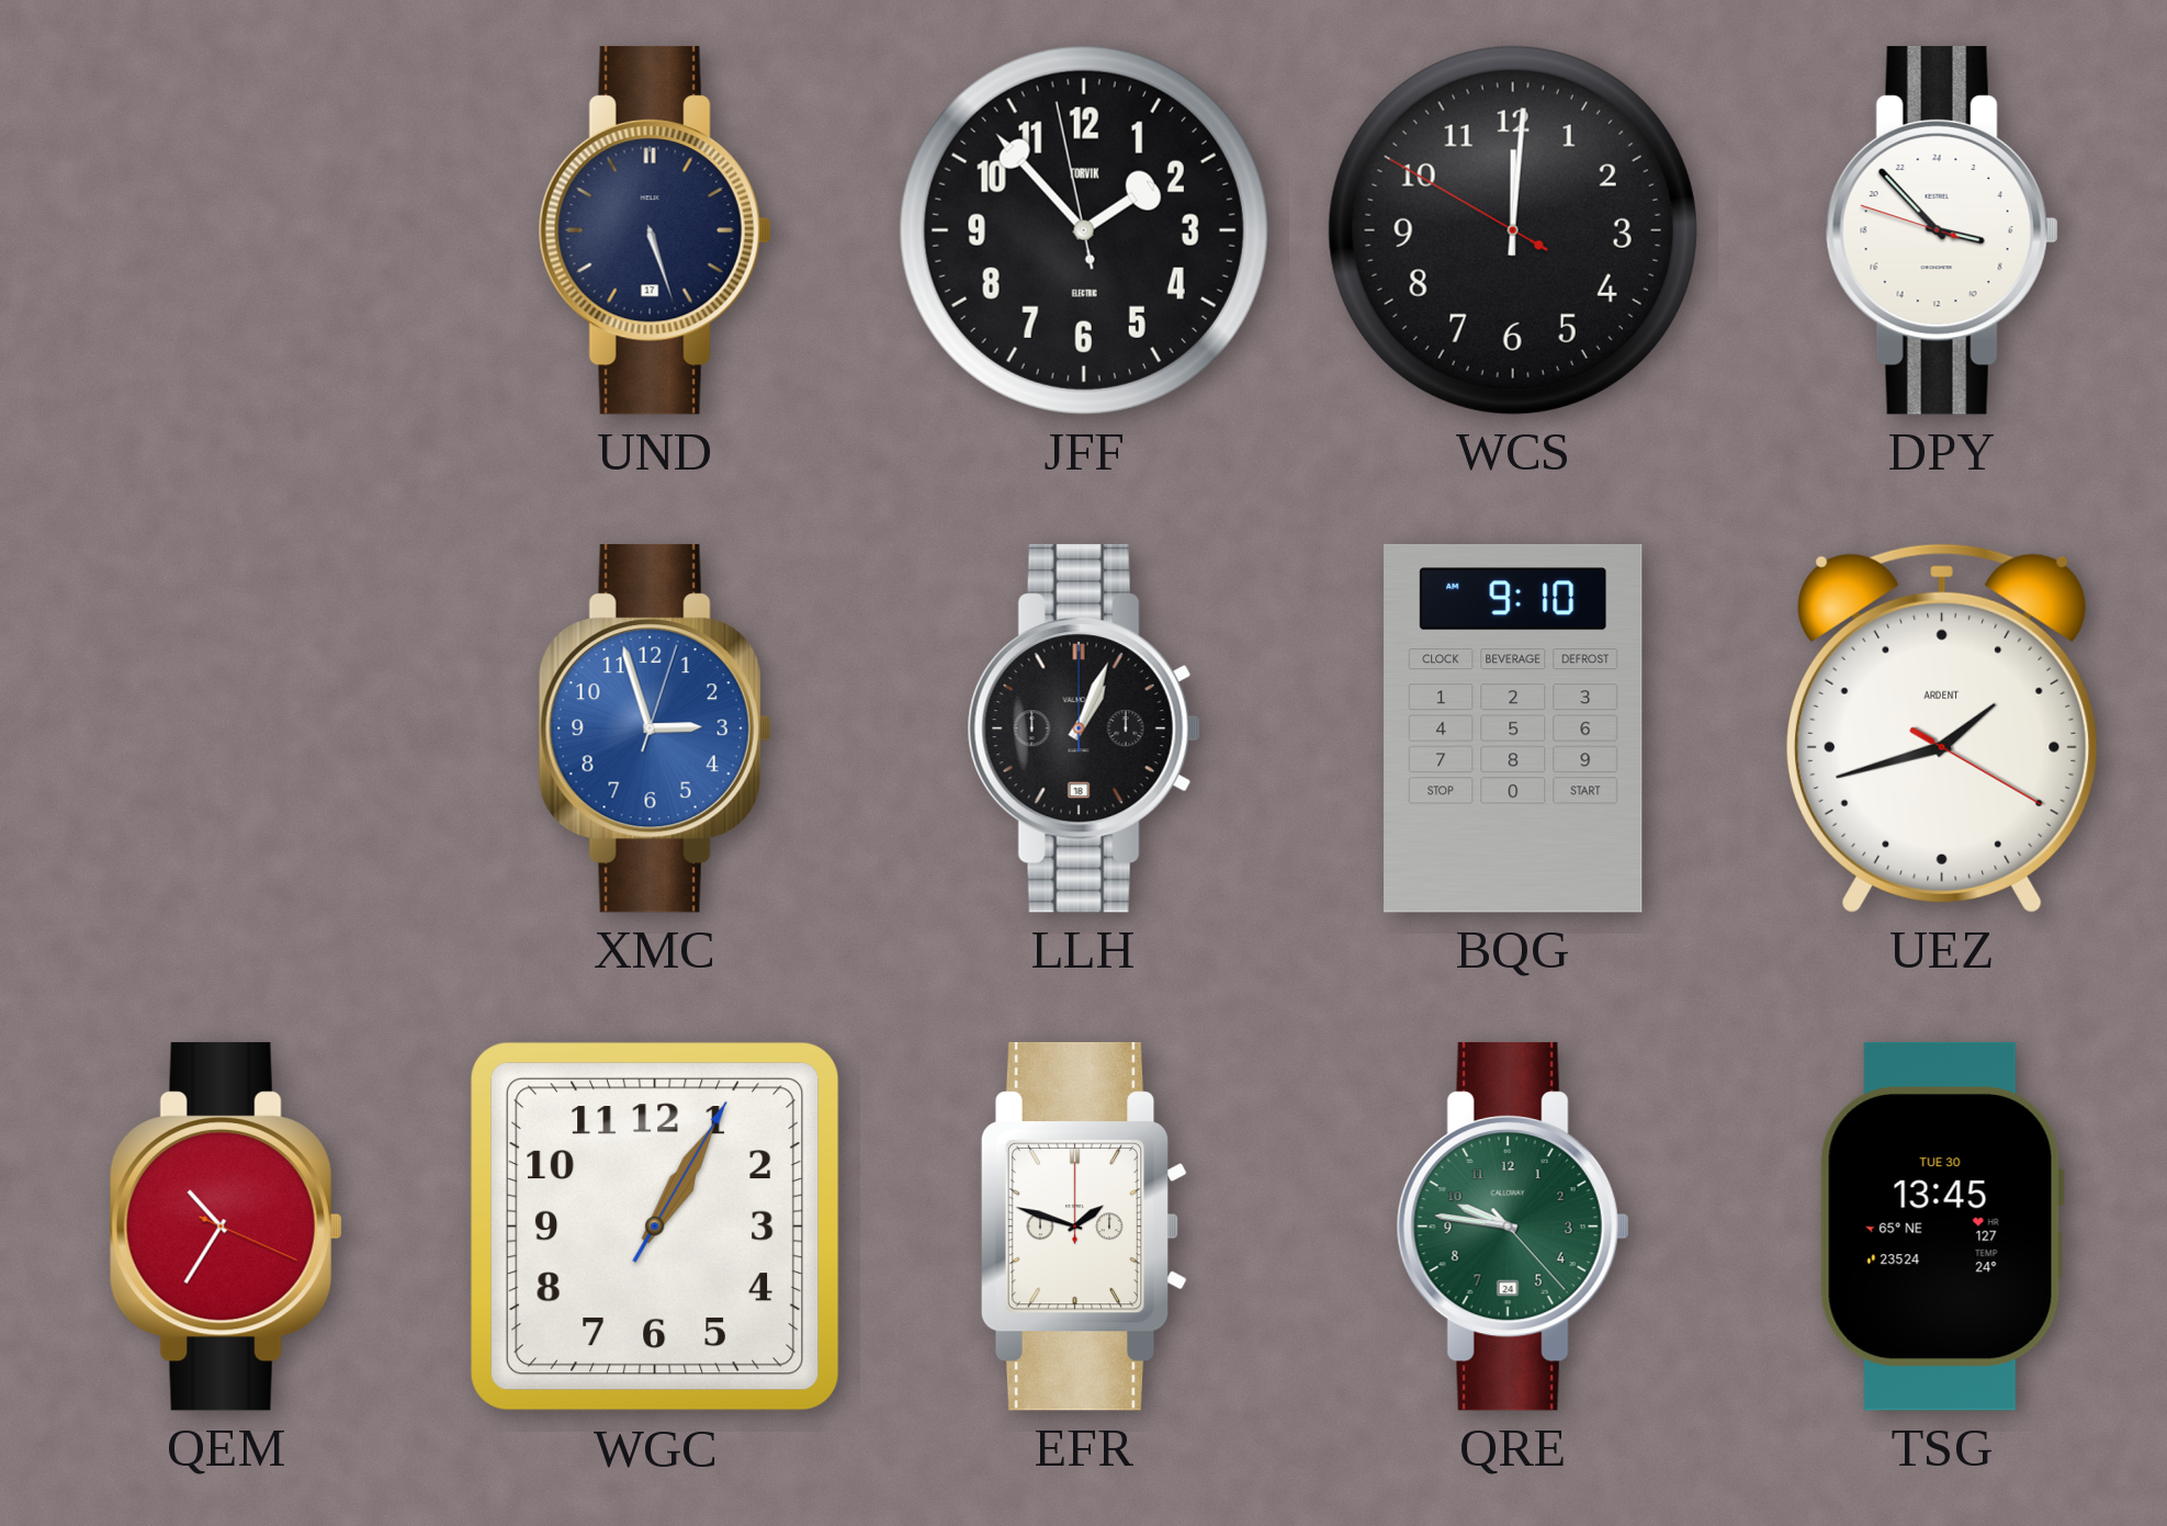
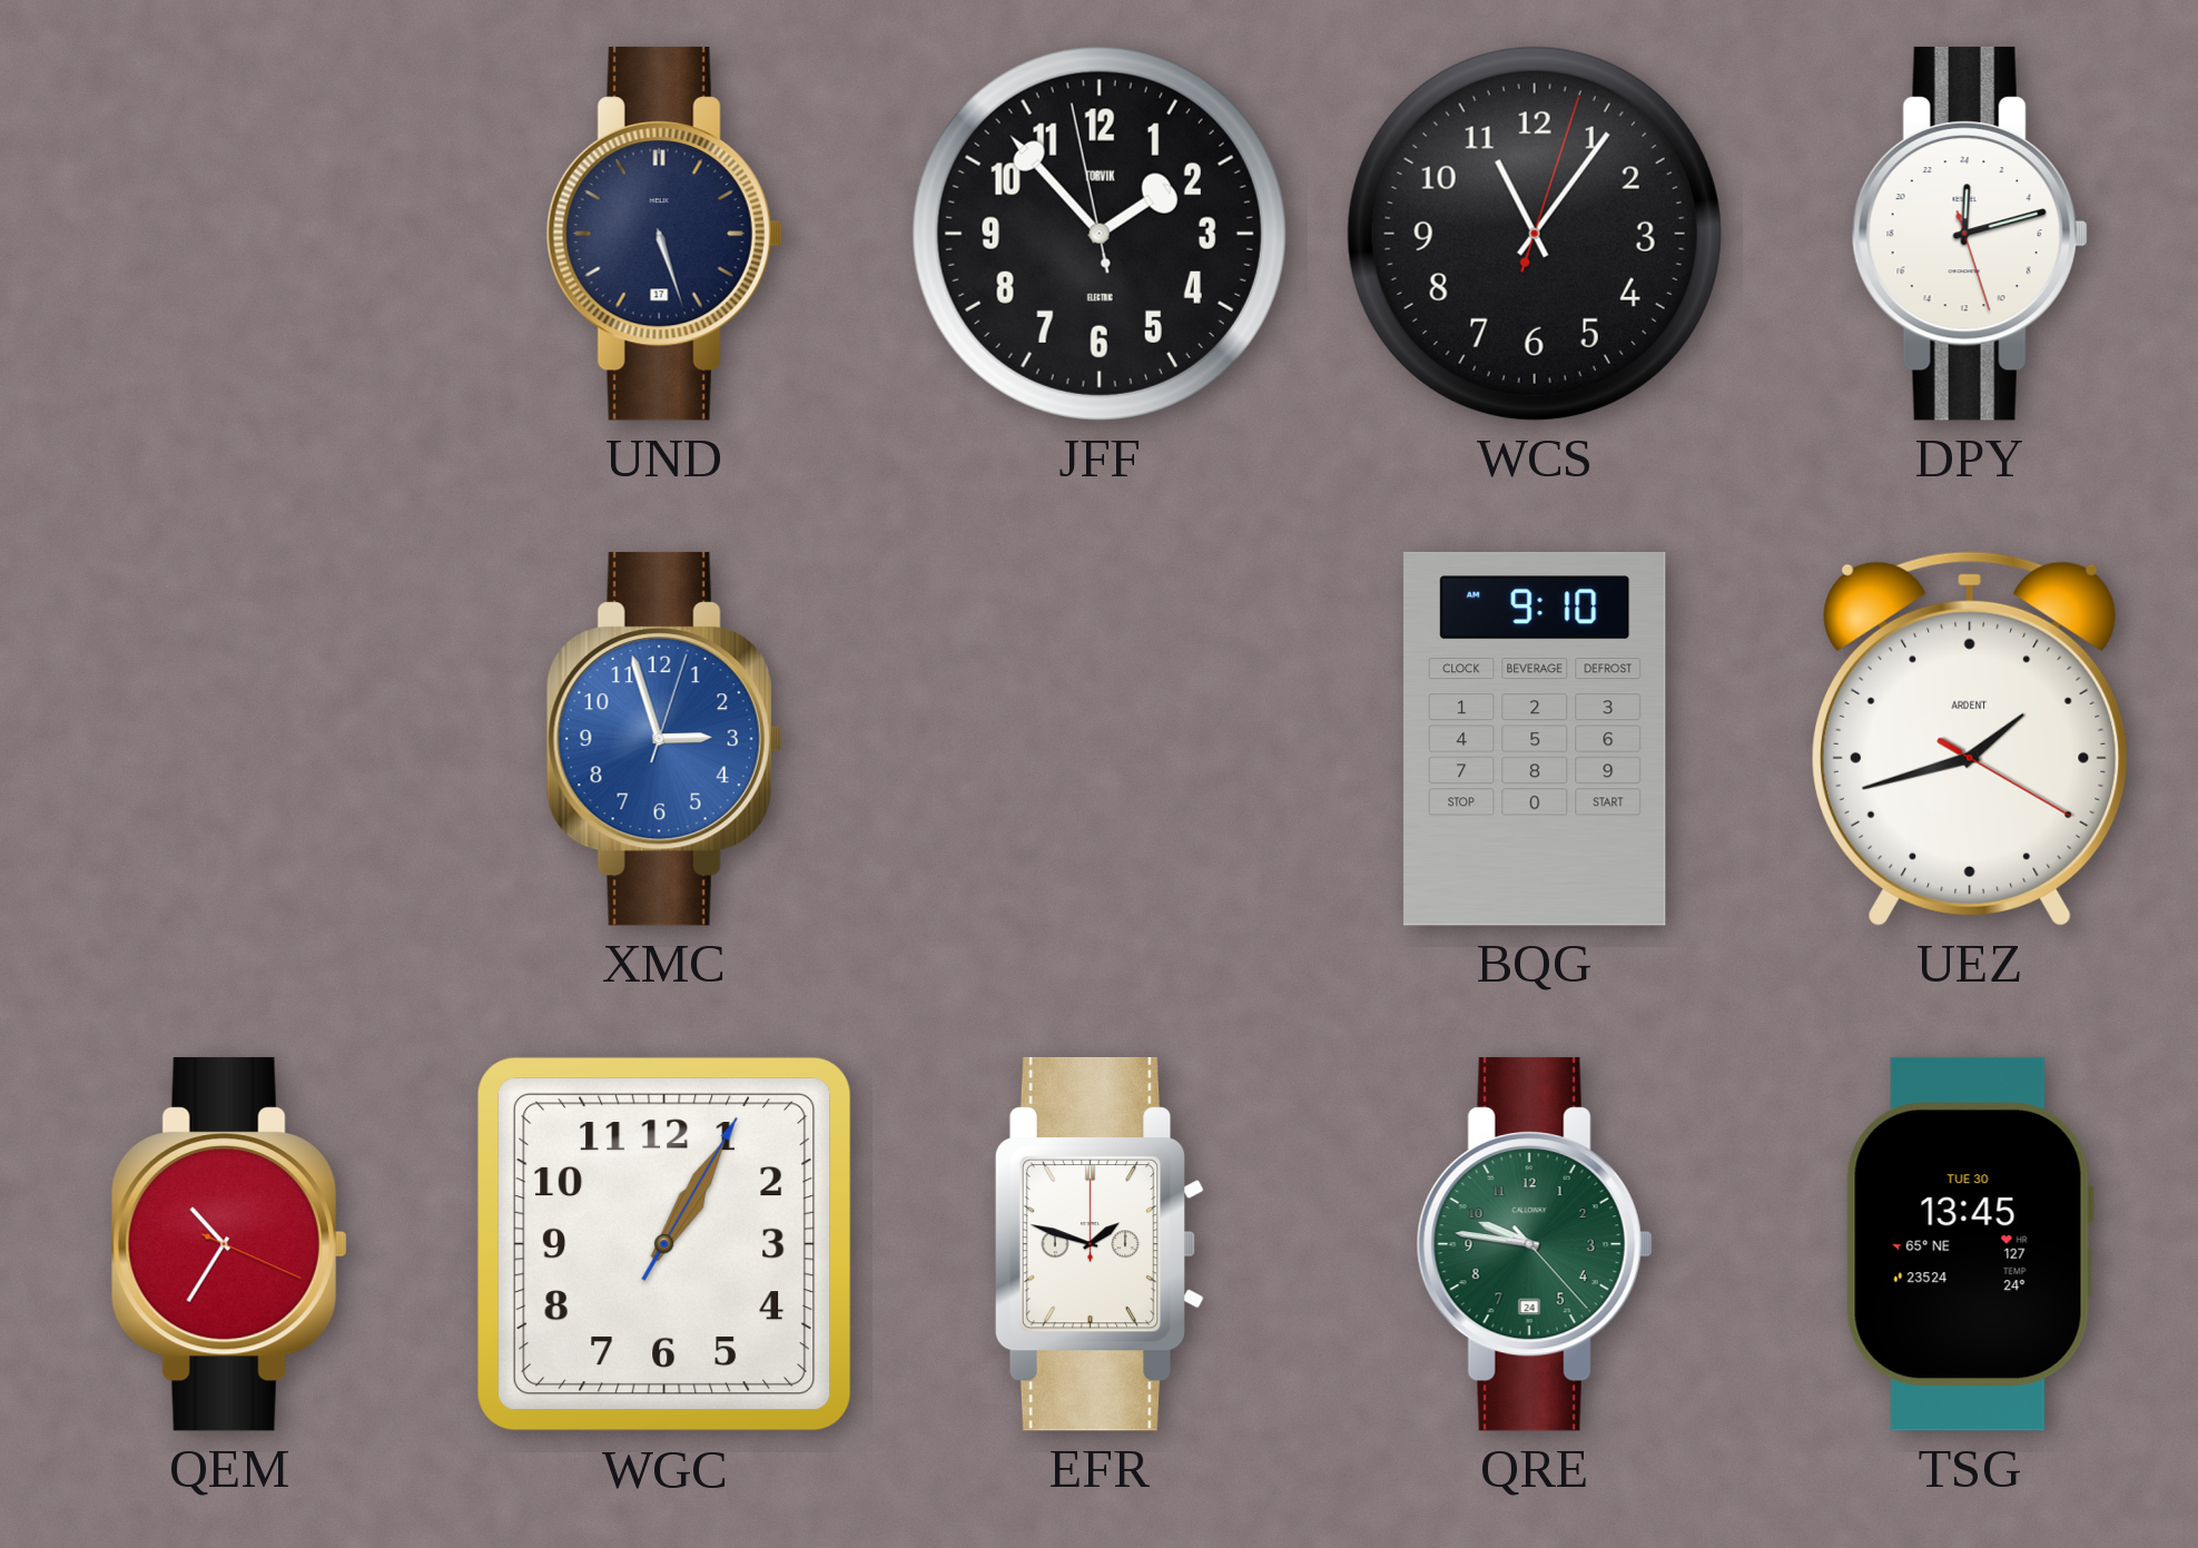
WCS: 12:00 -> 11:06 (1535, 234)
DPY: 6:52 -> 0:12 (1970, 234)
LLH: 1:04 -> none (1084, 728)
